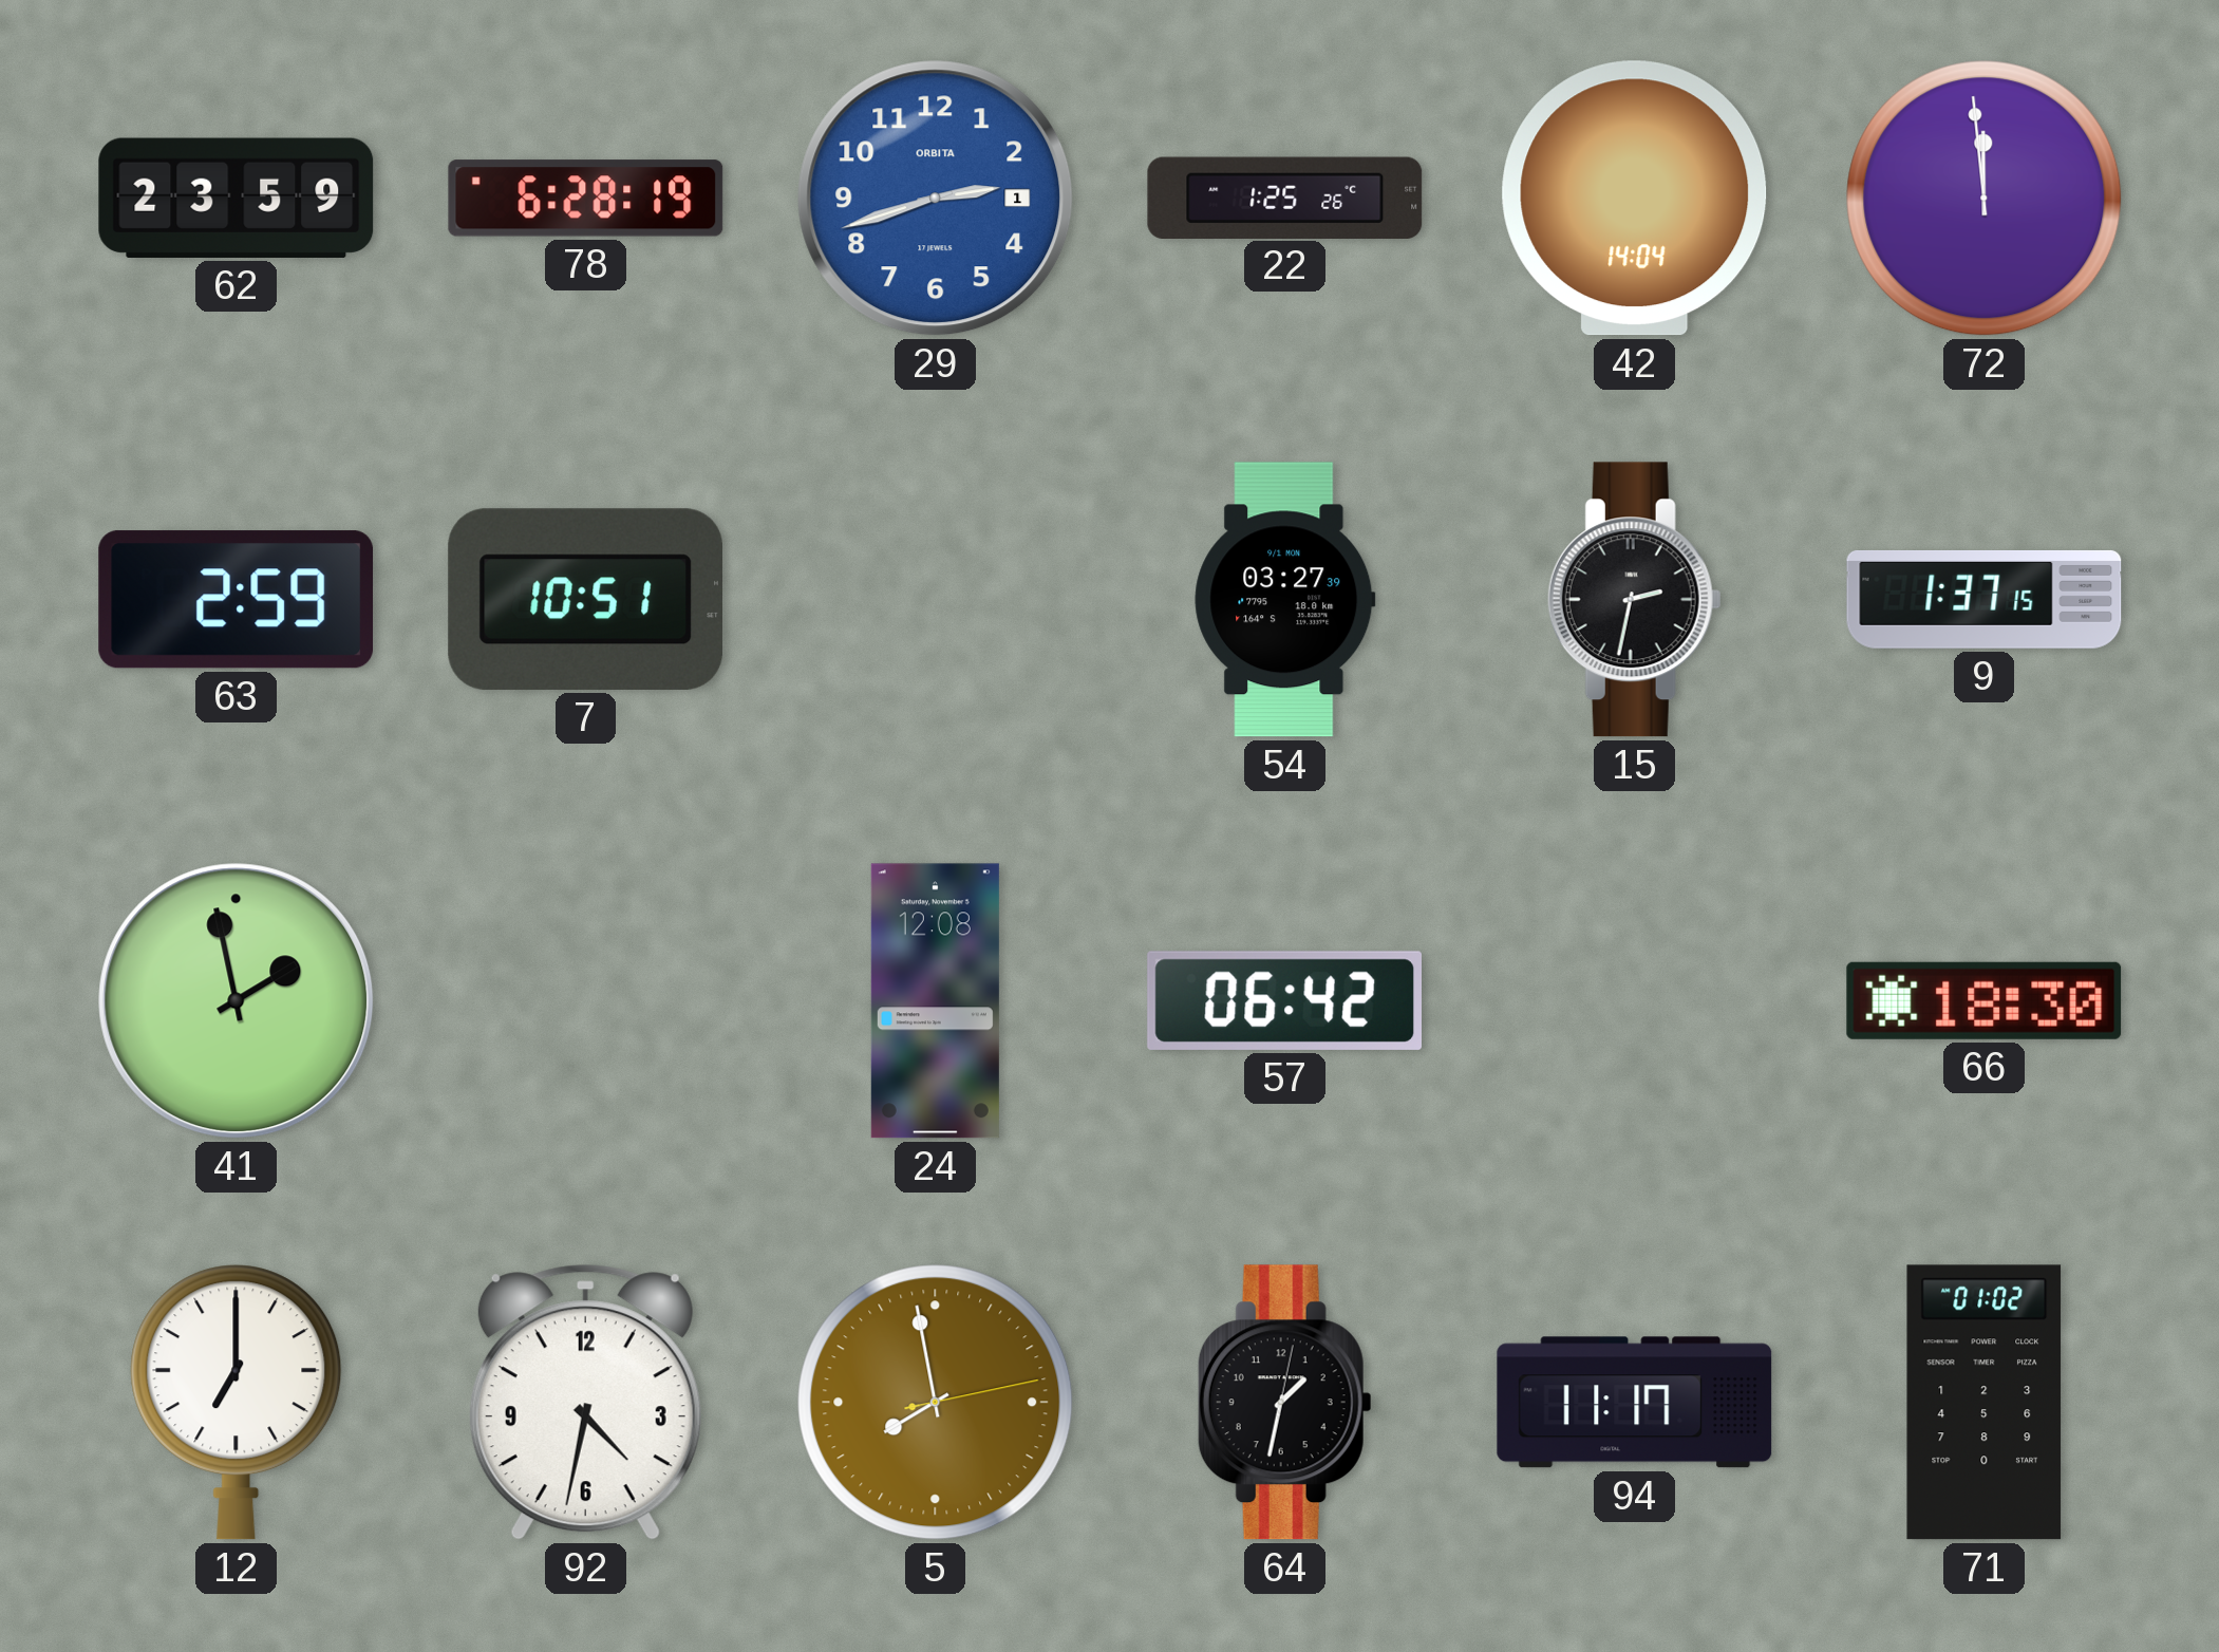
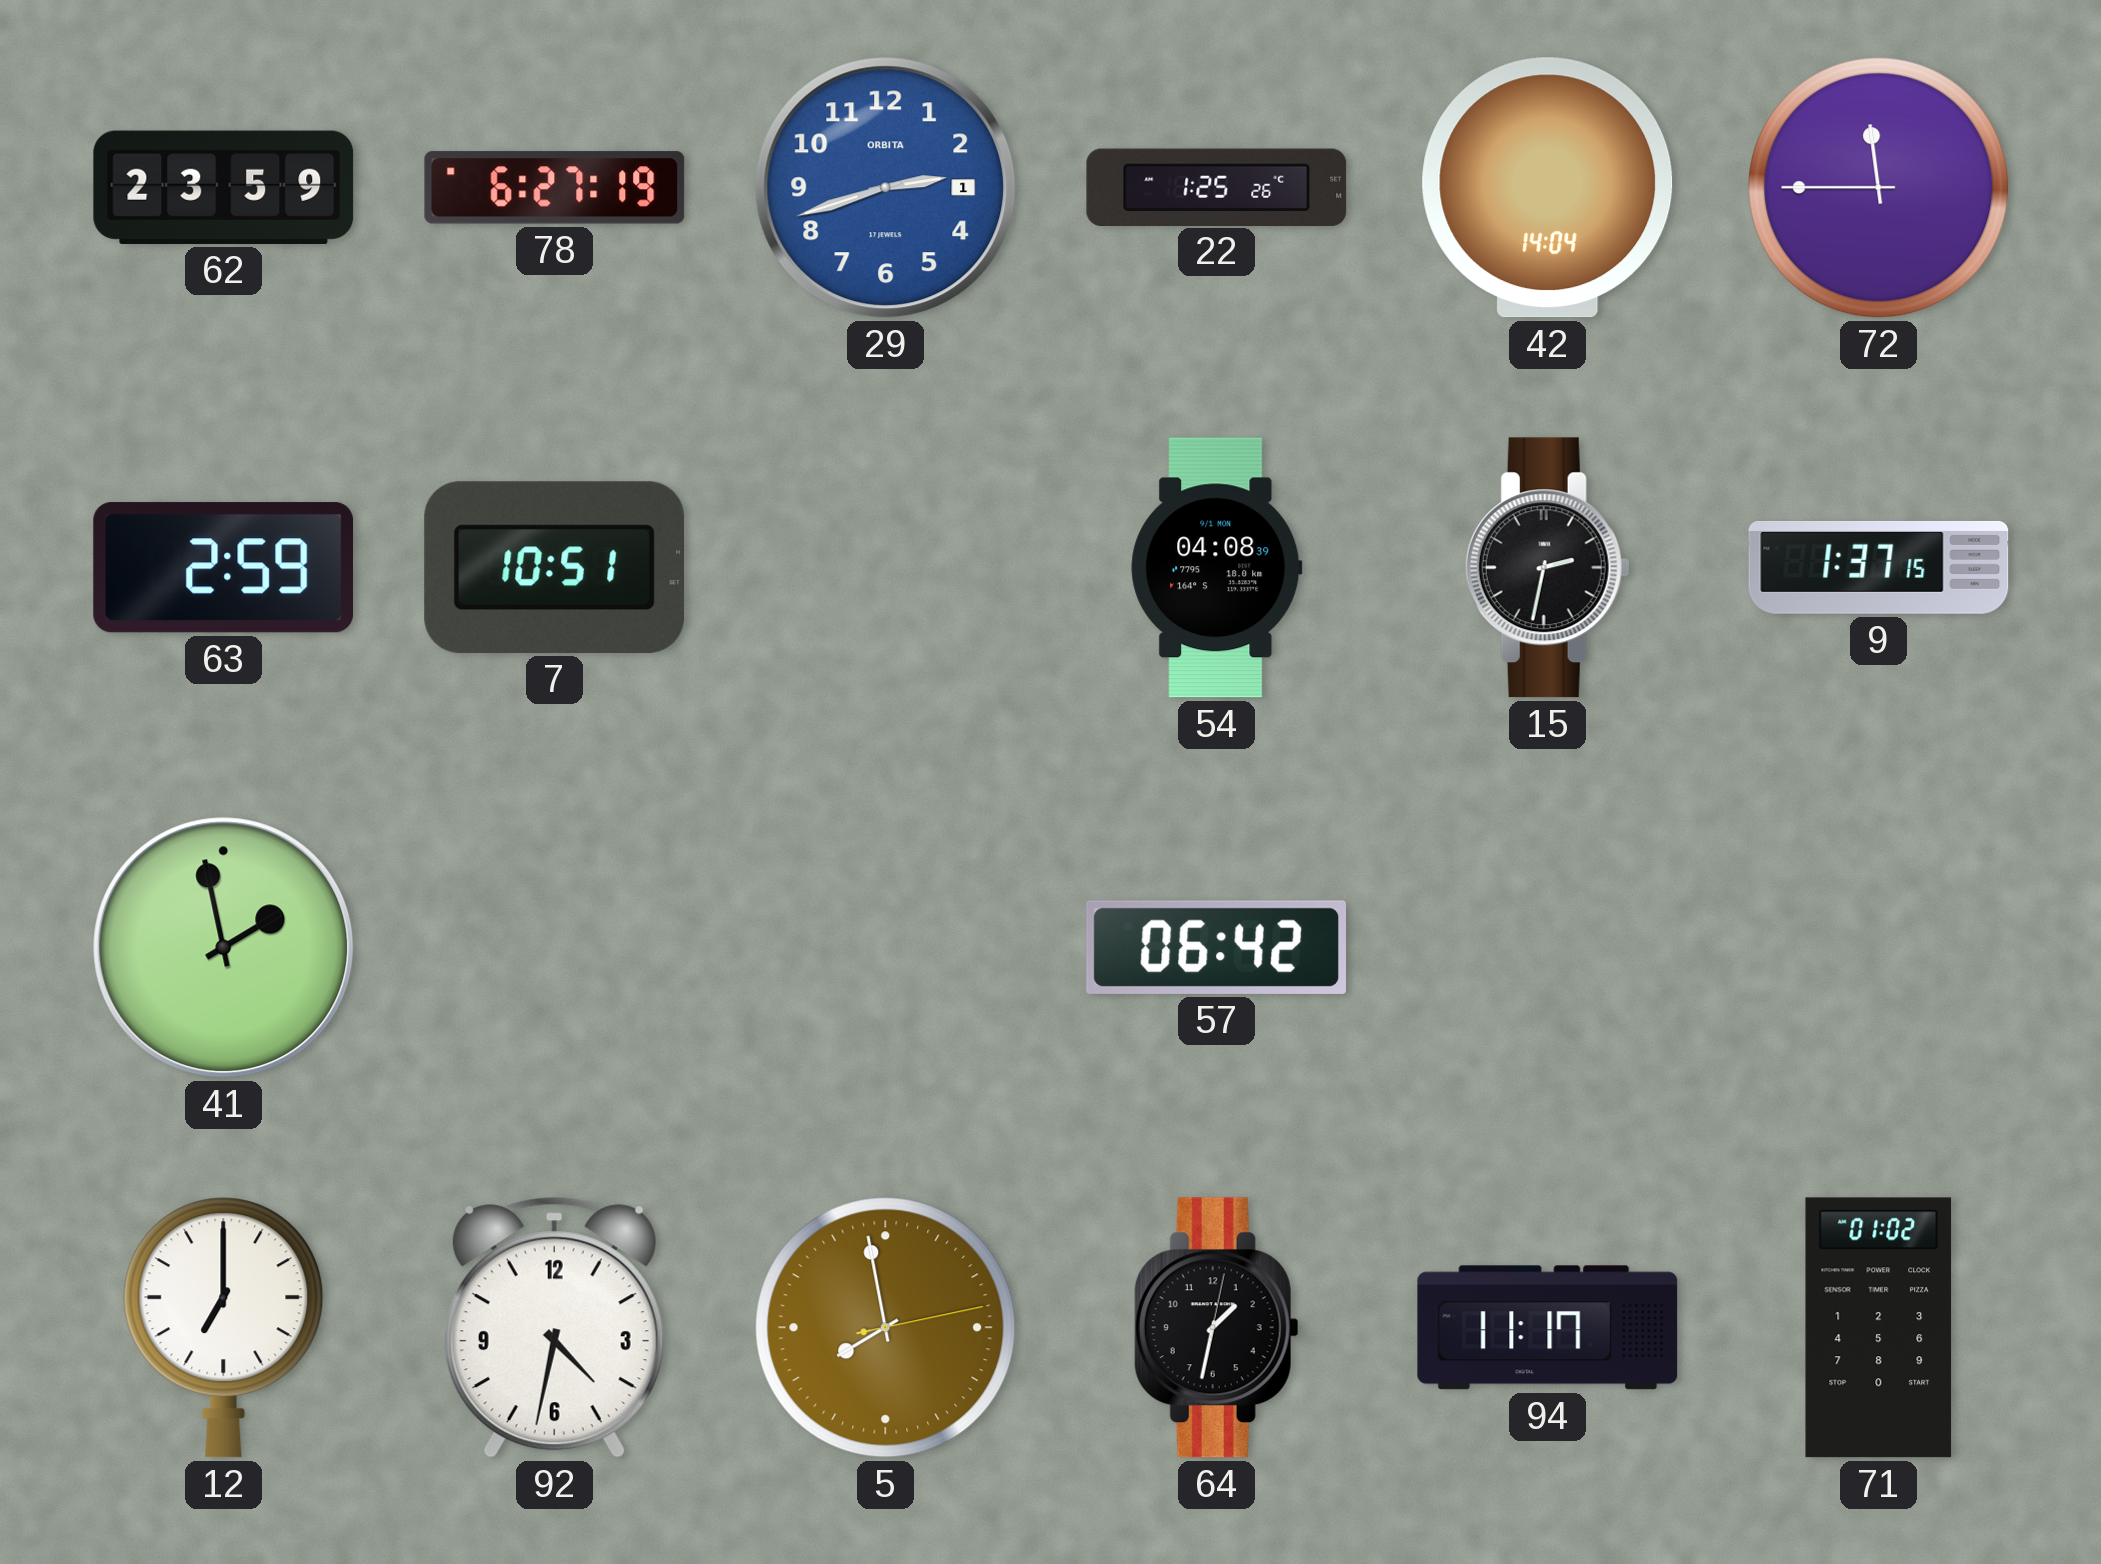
78: 6:28 -> 6:27 (555, 188)
72: 11:59 -> 11:45 (1879, 188)
54: 03:27 -> 04:08 (1217, 568)
24: 12:08 -> none (935, 1001)
66: 18:30 -> none (1985, 1000)
